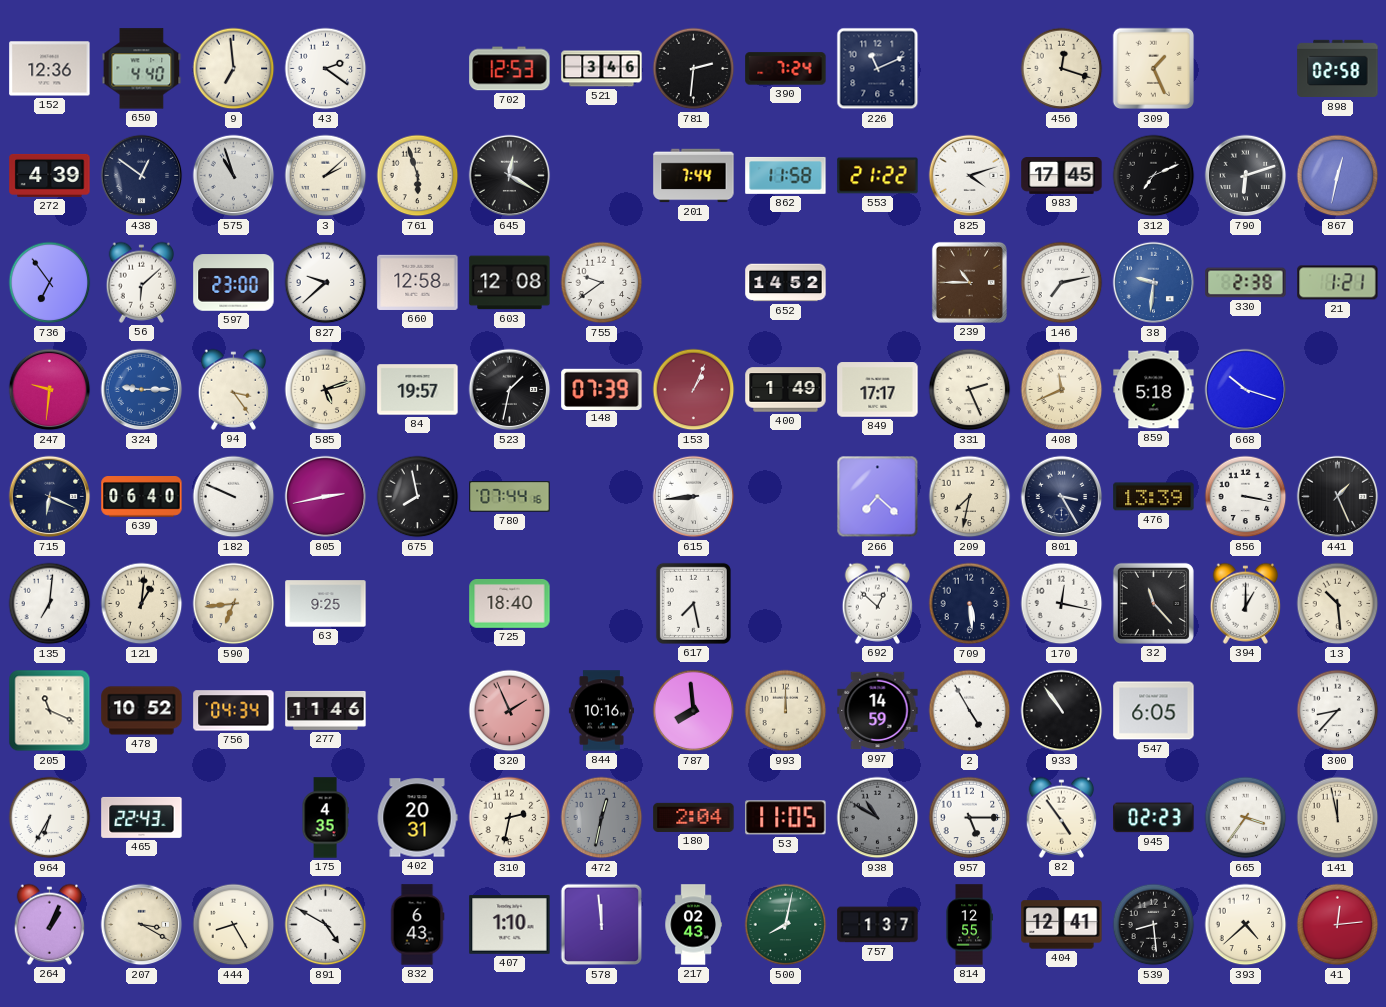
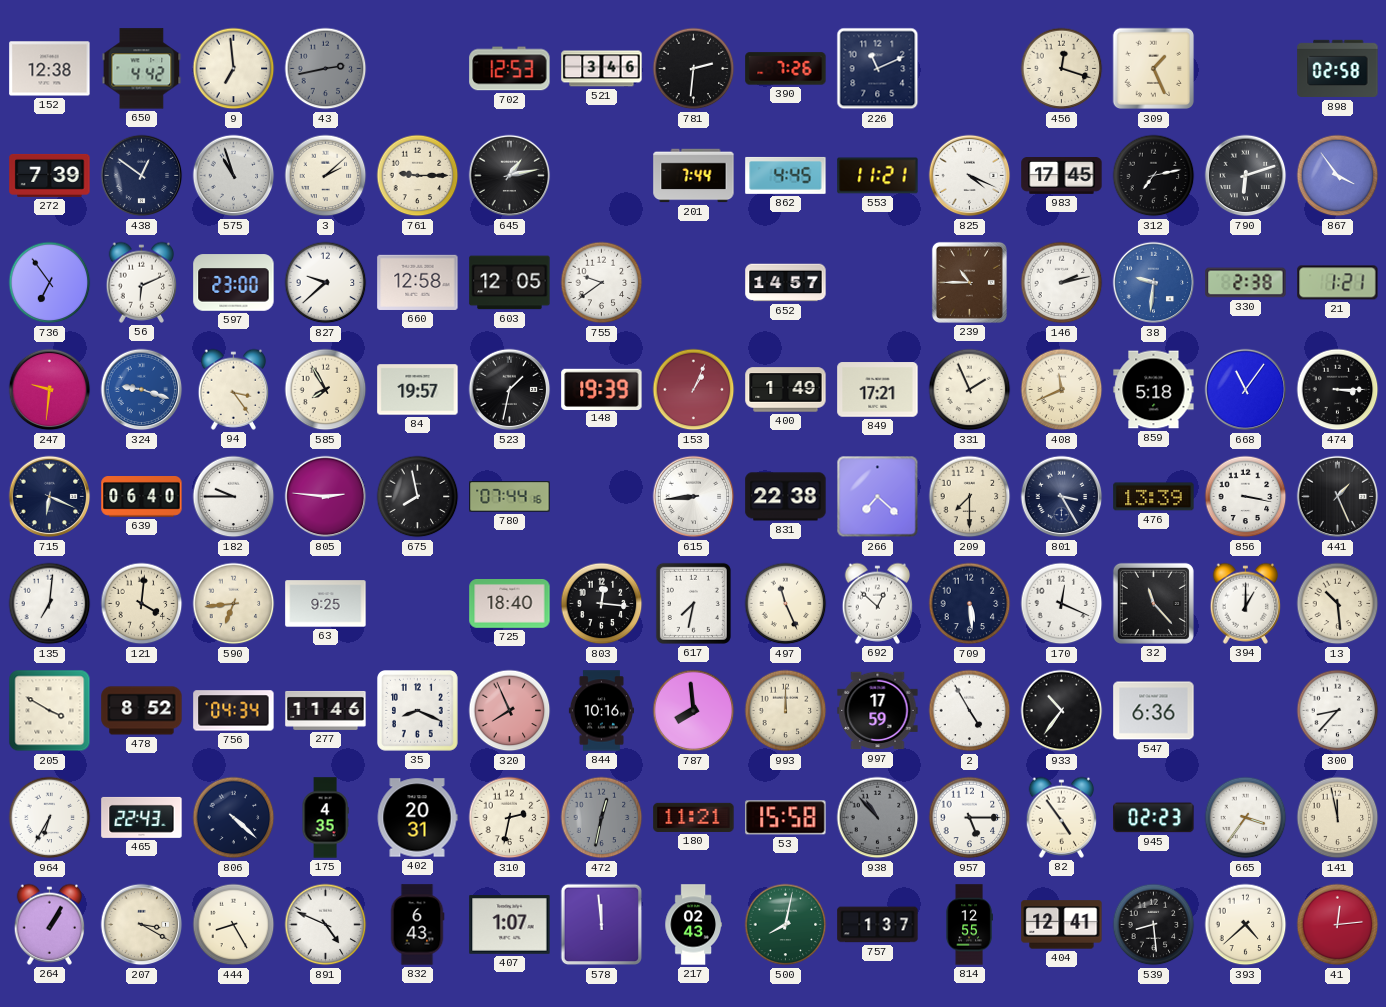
152: 12:36 -> 12:38 (50, 69)
650: 4:40 -> 4:42 (142, 69)
43: 2:21 -> 2:43 (326, 69)
43 dial: white -> grey (326, 69)
390: 7:24 -> 7:26 (786, 69)
272: 4:39 -> 7:39 (50, 175)
761: 5:57 -> 9:15 (418, 176)
645: 12:20 -> 1:13 (510, 176)
862: 11:58 -> 4:45 (786, 175)
553: 21:22 -> 11:21 (878, 176)
825: 4:12 -> 4:19 (970, 176)
312: 7:11 -> 7:13 (1154, 176)
867: 12:32 -> 3:54 (1338, 176)
56: 6:08 -> 6:11 (142, 282)
603: 12:08 -> 12:05 (510, 283)
652: 14:52 -> 14:57 (786, 283)
146: 7:13 -> 2:13 (1062, 283)
324: 9:15 -> 9:18 (142, 390)
585: 5:12 -> 7:55 (326, 390)
148: 07:39 -> 19:39 (602, 389)
849: 17:17 -> 17:21 (878, 390)
331: 2:26 -> 1:56 (970, 390)
668: 10:18 -> 11:06 (1246, 390)
474: none -> 3:15 (1338, 390)
182: 9:49 -> 9:45 (234, 497)
805: 2:43 -> 2:46 (326, 497)
831: none -> 22:38 (786, 497)
209: 7:32 -> 7:30 (970, 497)
121: 1:01 -> 4:01 (142, 604)
803: none -> 12:16 (602, 604)
617: 7:28 -> 7:32 (693, 603)
497: none -> 11:26 (786, 604)
170: 12:17 -> 12:19 (1062, 604)
205: 11:19 -> 3:50 (50, 711)
478: 10:52 -> 8:52 (142, 711)
35: none -> 8:19 (418, 711)
320: 1:56 -> 7:56 (510, 711)
997: 14:59 -> 17:59 (878, 711)
933: 10:54 -> 10:36 (1062, 711)
547: 6:05 -> 6:36 (1154, 711)
806: none -> 4:22 (234, 818)
180: 2:04 -> 11:21 (694, 817)
53: 11:05 -> 15:58 (786, 818)
938: 10:50 -> 10:53 (878, 818)
264: 1:04 -> 1:05 (50, 924)
891: 4:50 -> 4:49 (326, 925)
407: 1:10 -> 1:07 (510, 925)
